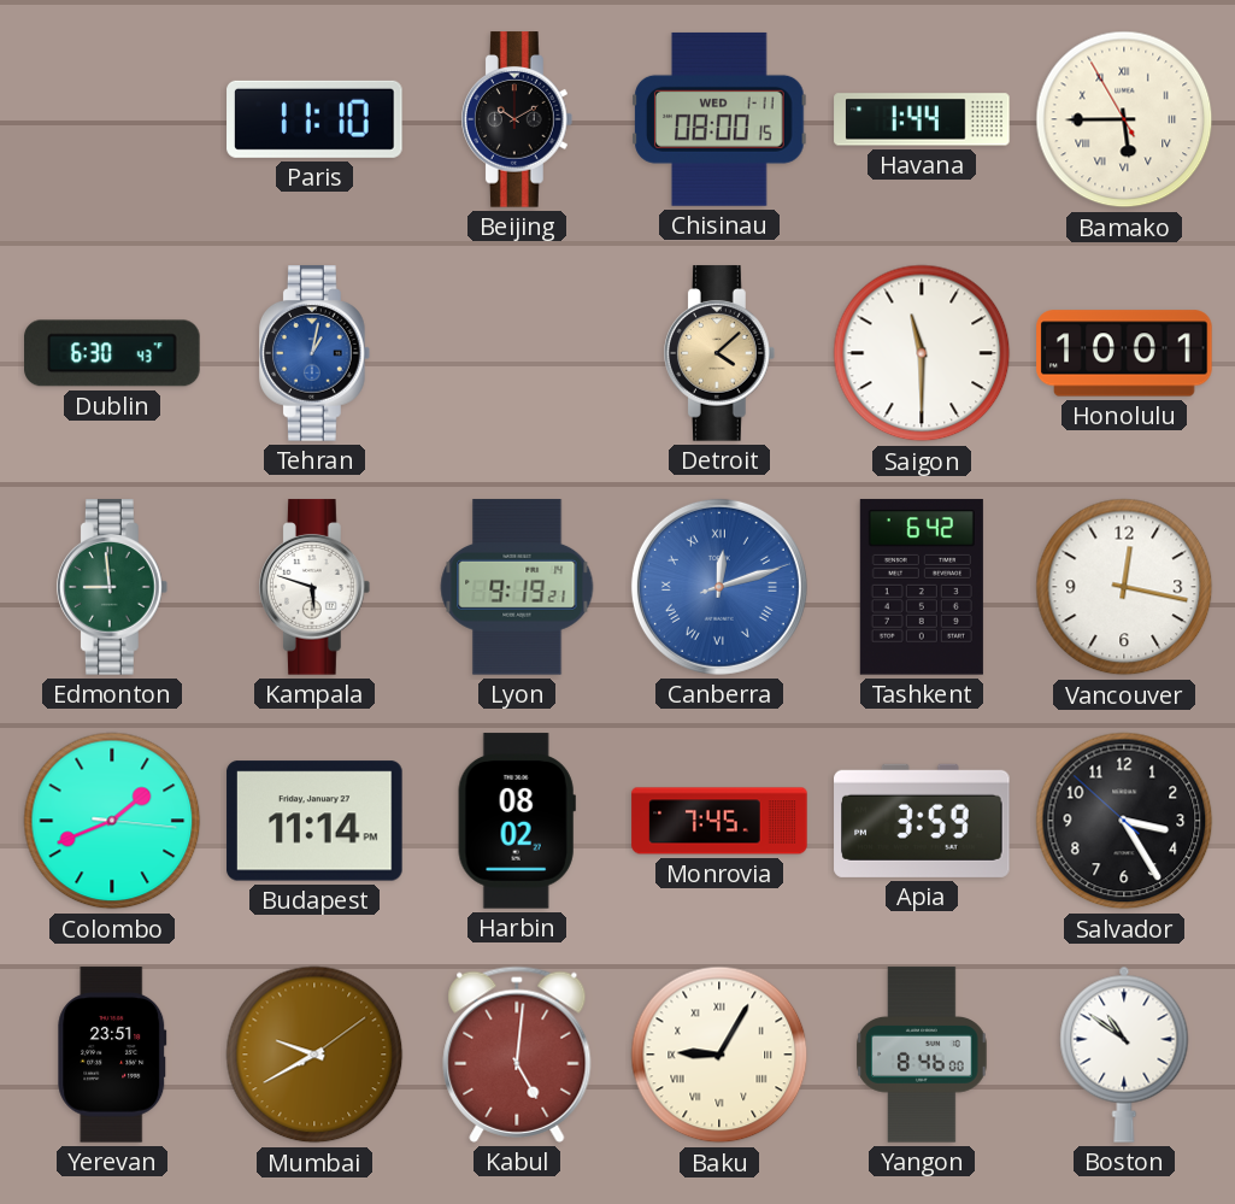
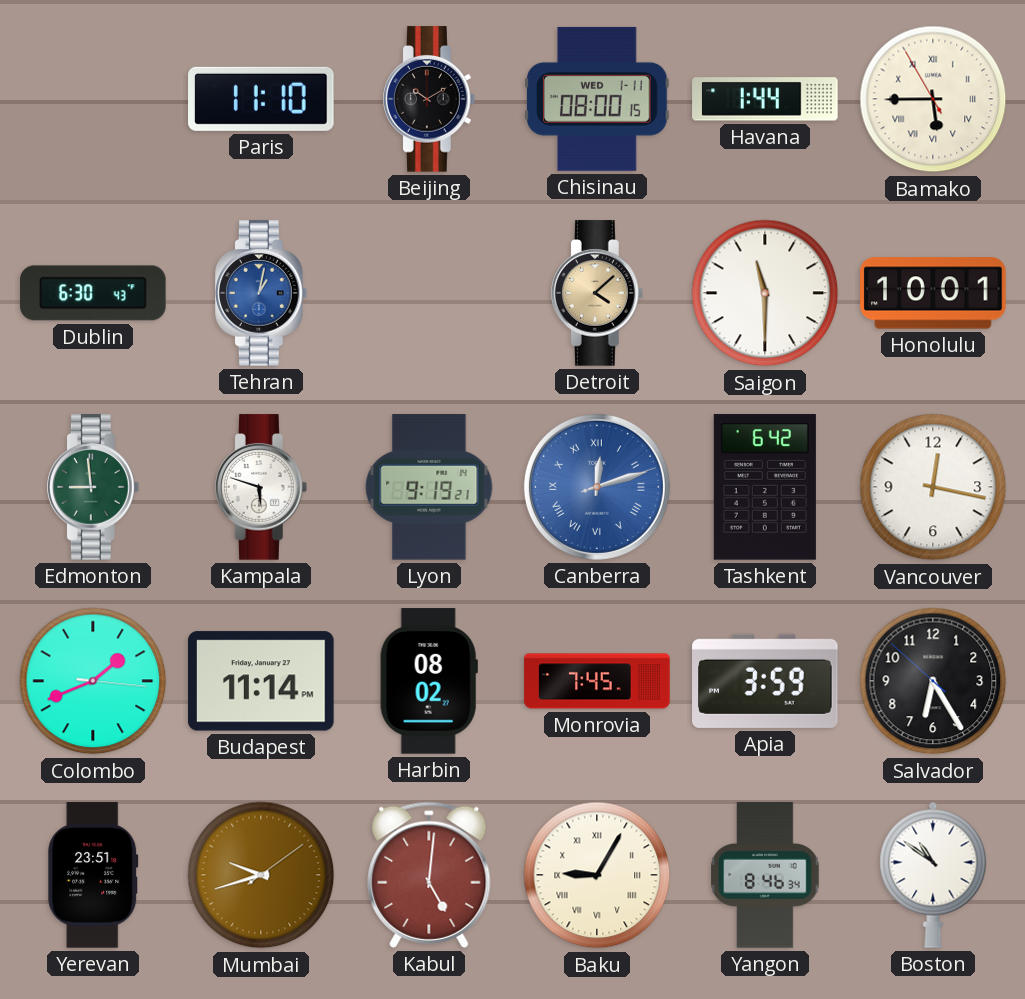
Salvador: 3:24 -> 6:24 (933, 681)
Mumbai: 9:40 -> 9:42 (261, 875)
Yangon: 8:46:00 -> 8:46:34 (765, 875)
